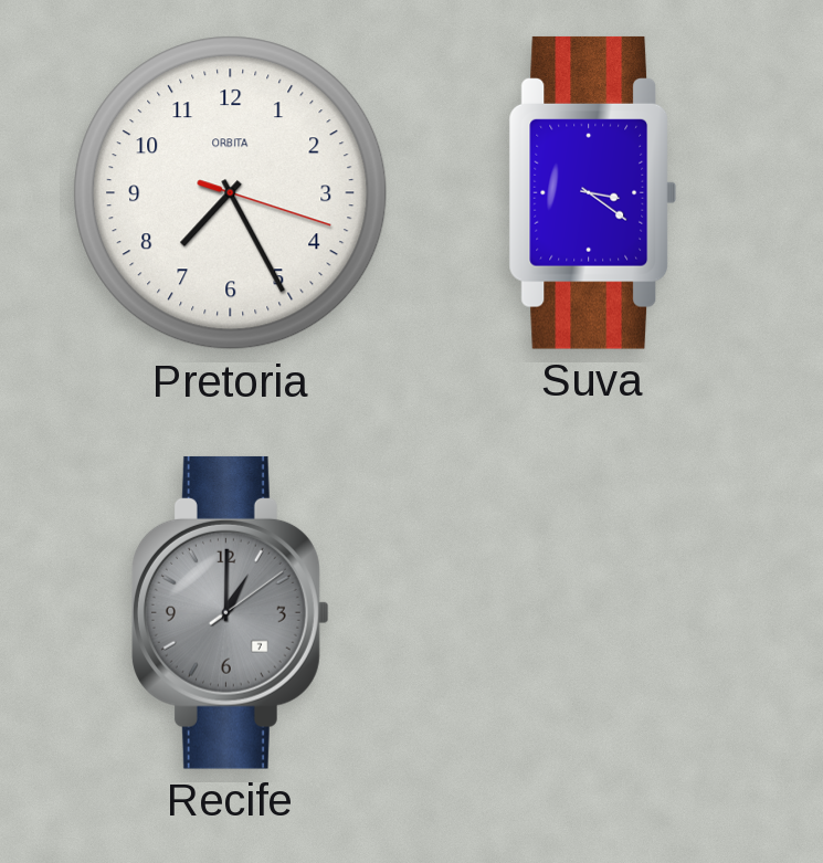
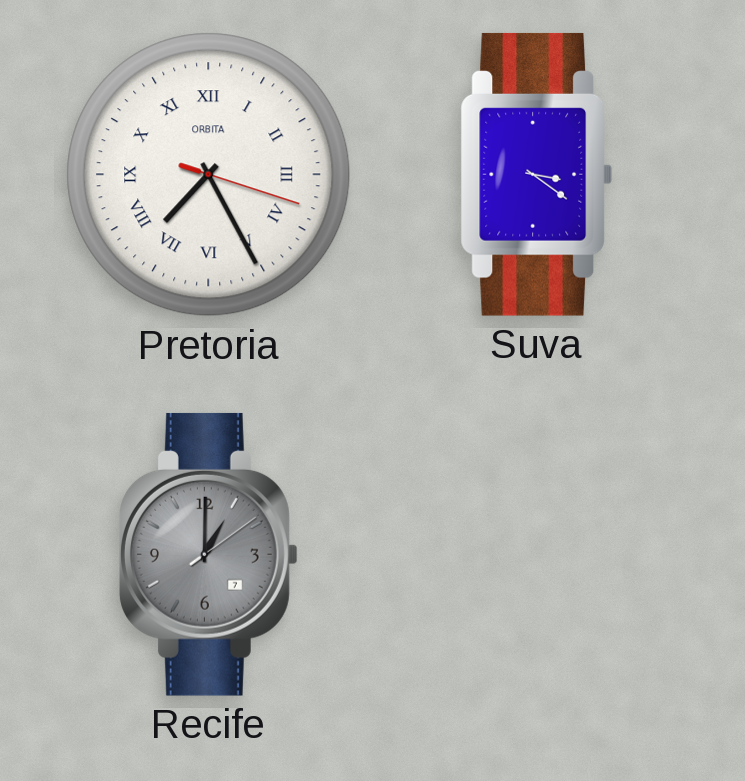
Pretoria numerals: Arabic -> Roman (209, 175)
